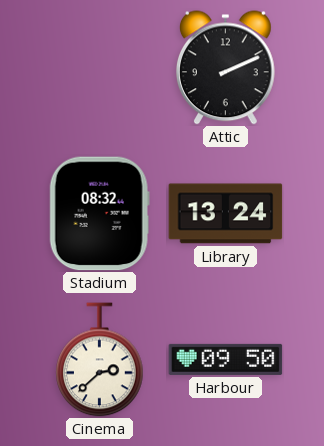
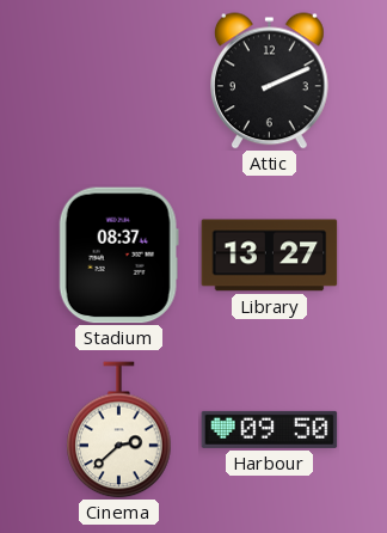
Stadium: 08:32 -> 08:37 (118, 256)
Library: 13:24 -> 13:27 (270, 256)
